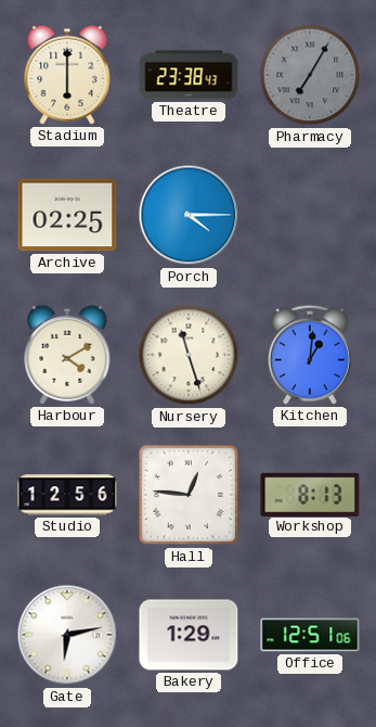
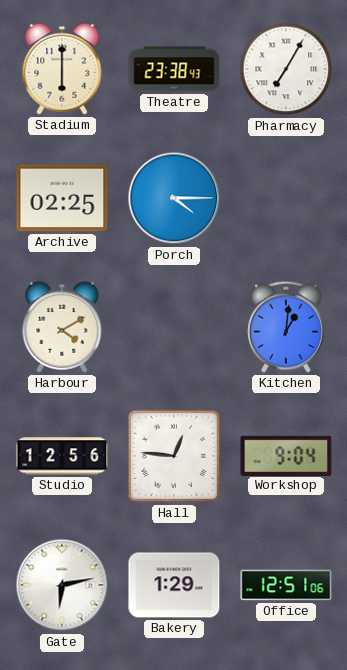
Pharmacy dial: grey -> white (286, 69)
Nursery: 11:27 -> none (189, 355)
Workshop: 8:13 -> 9:04 (286, 455)
